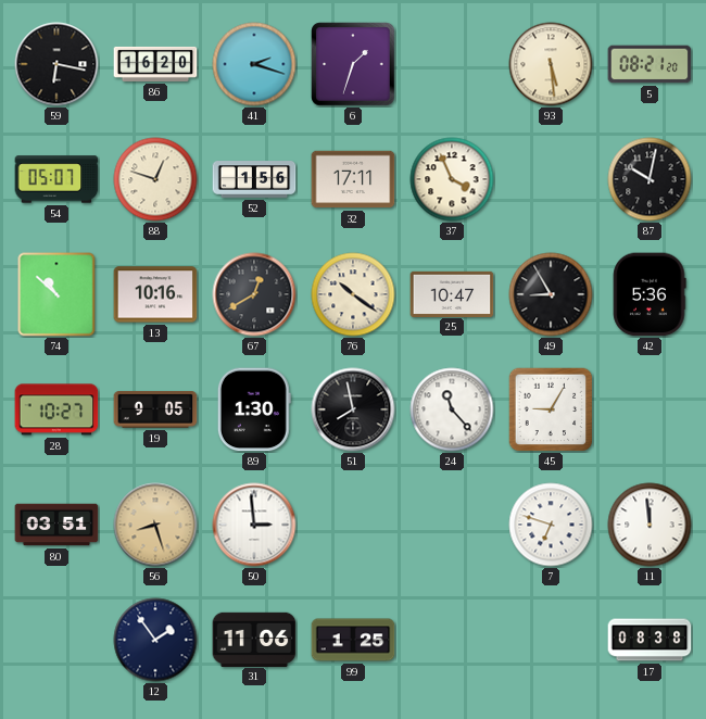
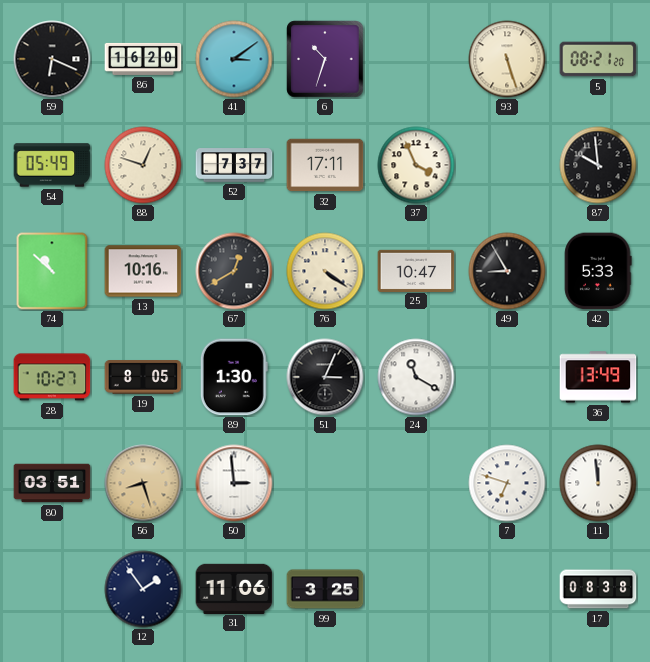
59: 6:17 -> 6:19 (52, 59)
41: 2:18 -> 3:09 (234, 59)
6: 1:33 -> 10:33 (325, 59)
93: 5:29 -> 5:27 (507, 59)
54: 05:07 -> 05:49 (52, 165)
52: 1:56 -> 7:37 (234, 165)
87: 10:02 -> 9:59 (598, 165)
76: 10:21 -> 4:21 (325, 271)
42: 5:36 -> 5:33 (598, 271)
19: 9:05 -> 8:05 (143, 377)
51: 7:58 -> 3:04 (325, 377)
24: 11:23 -> 11:20 (416, 377)
45: 9:05 -> none (551, 409)
36: none -> 13:49 (598, 377)
99: 1:25 -> 3:25 (325, 589)
